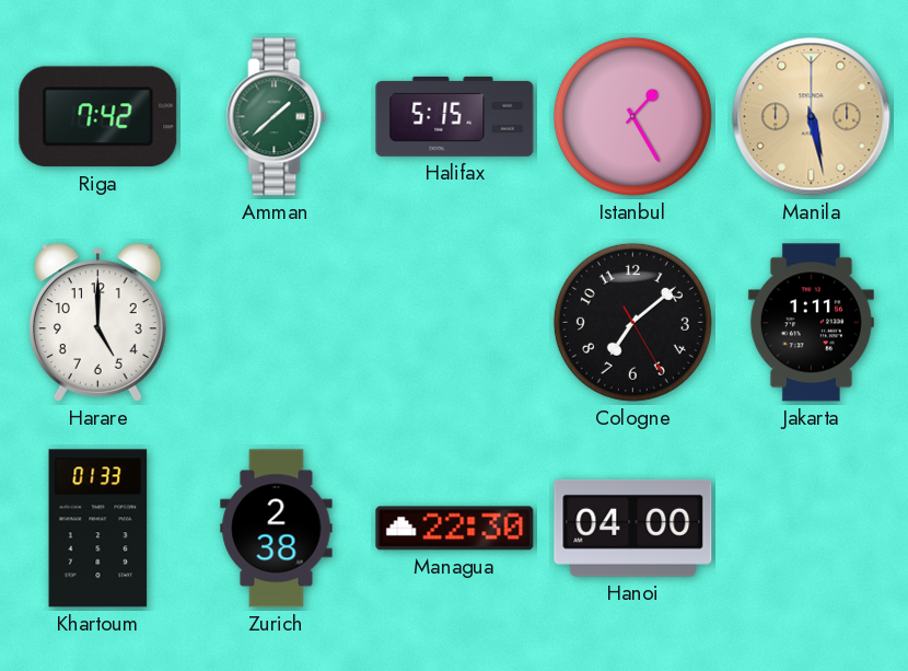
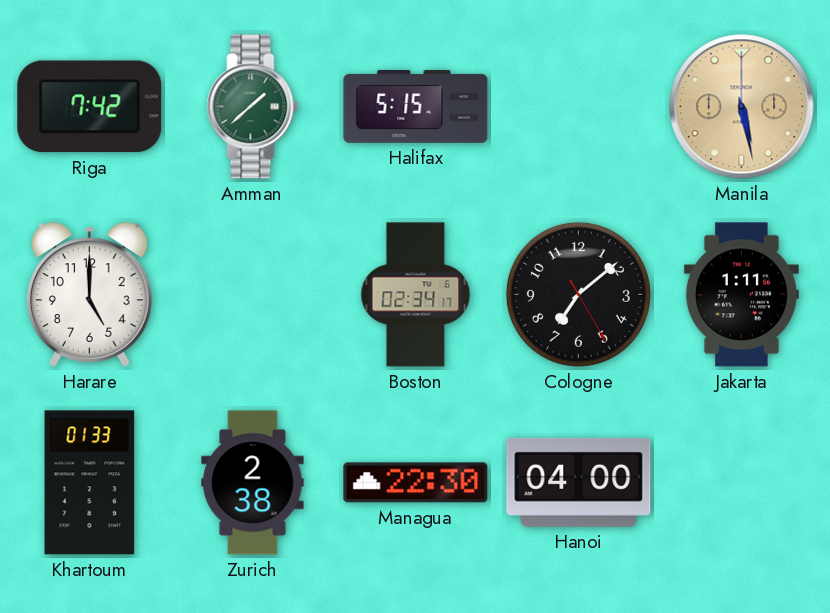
Istanbul: 1:25 -> none (632, 116)
Boston: none -> 02:34 (416, 295)
